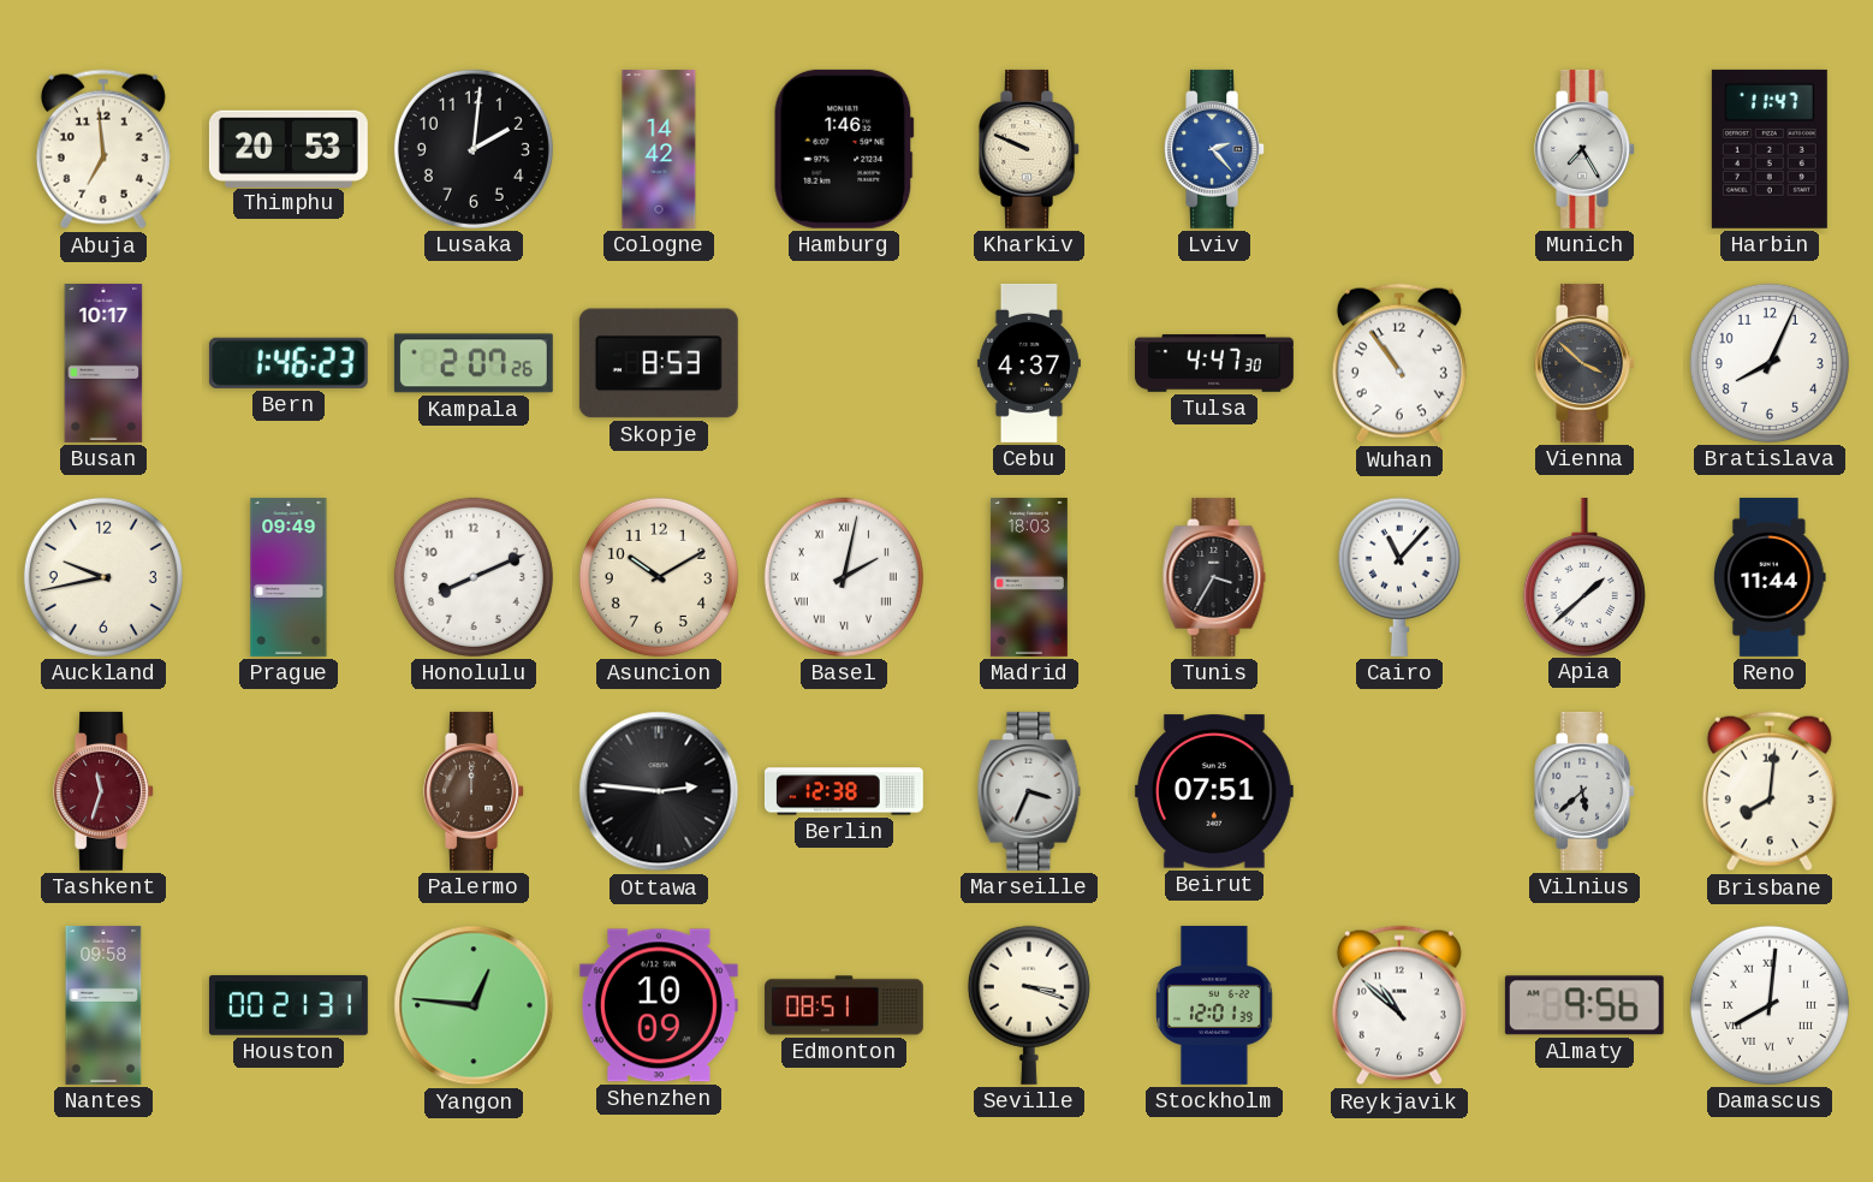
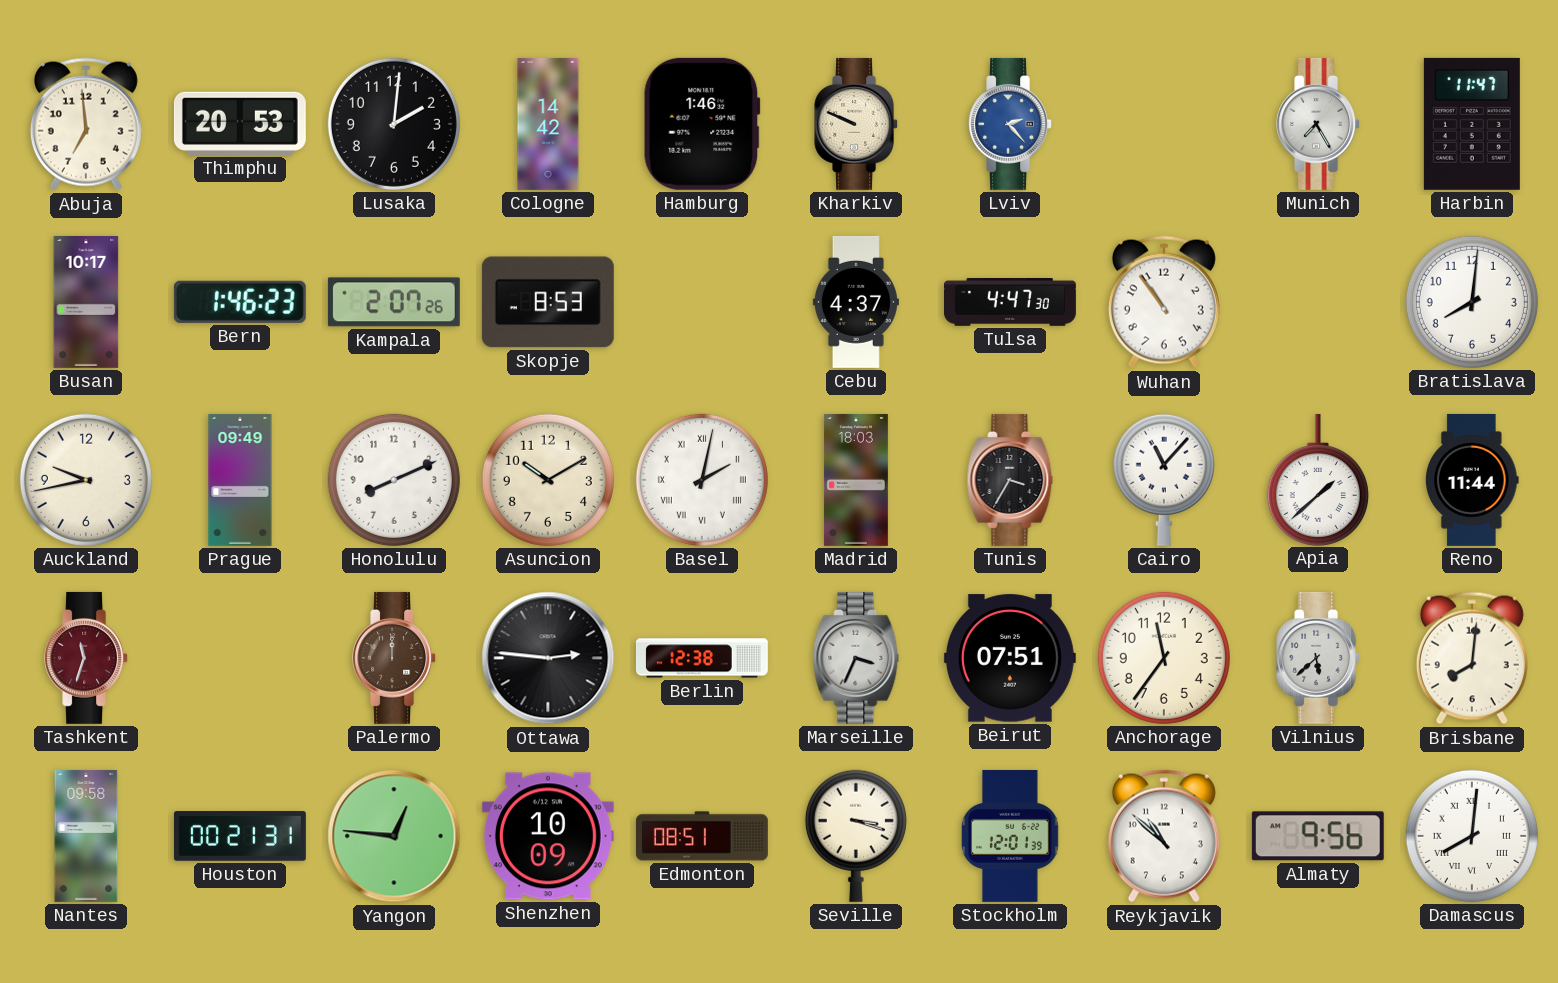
Vienna: 3:52 -> none (1584, 363)
Bratislava: 8:04 -> 8:01 (1472, 302)
Anchorage: none -> 11:36 (1164, 658)
